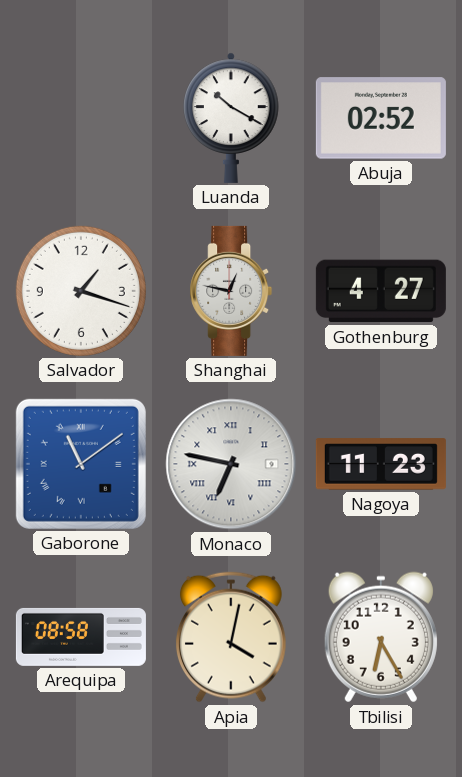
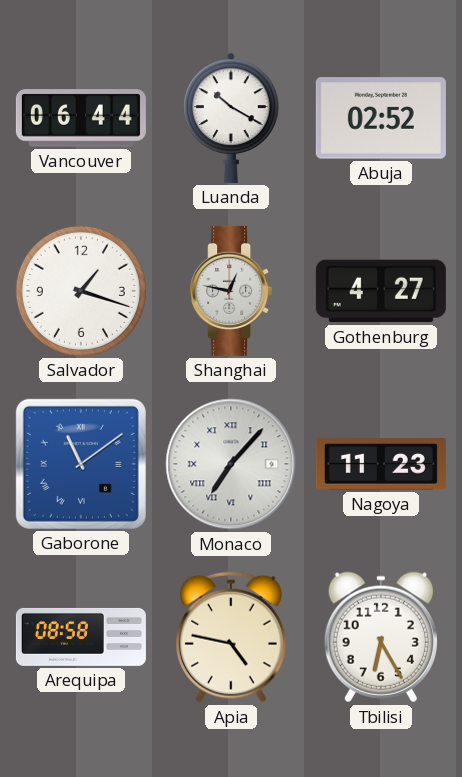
Vancouver: none -> 06:44 (81, 118)
Monaco: 6:47 -> 7:07 (231, 464)
Apia: 4:02 -> 4:47 (231, 637)
